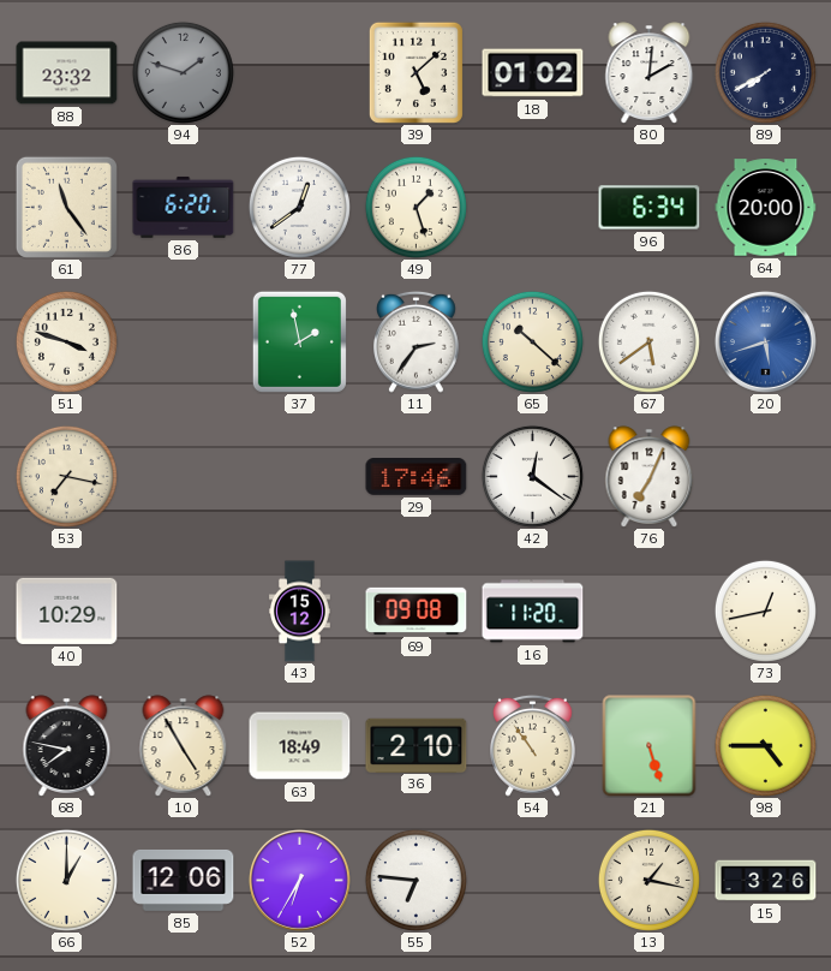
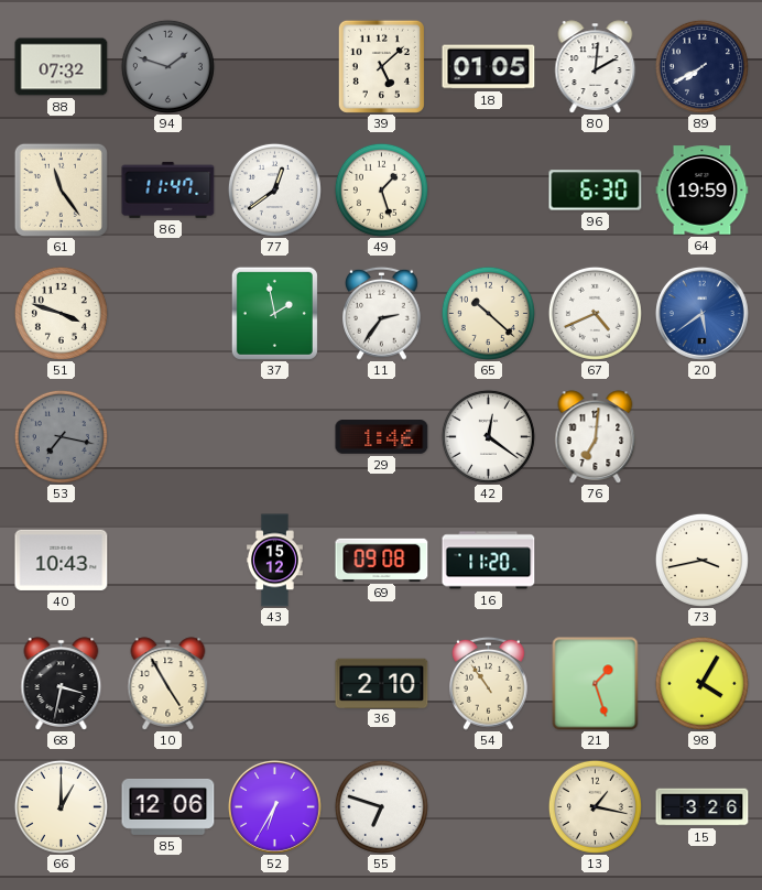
88: 23:32 -> 07:32 (62, 67)
18: 01:02 -> 01:05 (489, 67)
86: 6:20 -> 11:47 (168, 189)
96: 6:34 -> 6:30 (596, 191)
64: 20:00 -> 19:59 (703, 191)
67: 5:39 -> 4:41 (595, 313)
20: 5:42 -> 5:39 (701, 313)
53 dial: cream -> grey (61, 436)
29: 17:46 -> 1:46 (382, 437)
76: 7:04 -> 7:01 (596, 437)
40: 10:29 -> 10:43 (62, 560)
73: 12:43 -> 3:43 (701, 560)
68: 7:47 -> 3:32 (62, 684)
63: 18:49 -> none (300, 746)
21: 5:27 -> 1:27 (596, 684)
98: 4:45 -> 4:05 (701, 683)
55: 6:46 -> 6:48 (381, 806)
